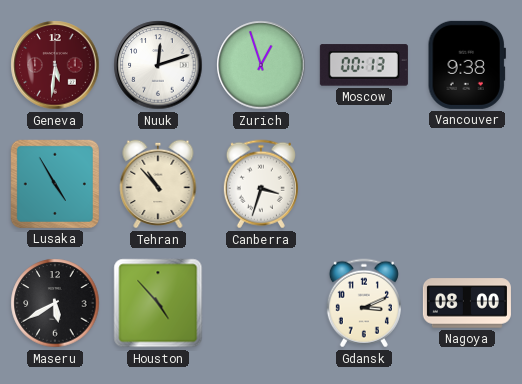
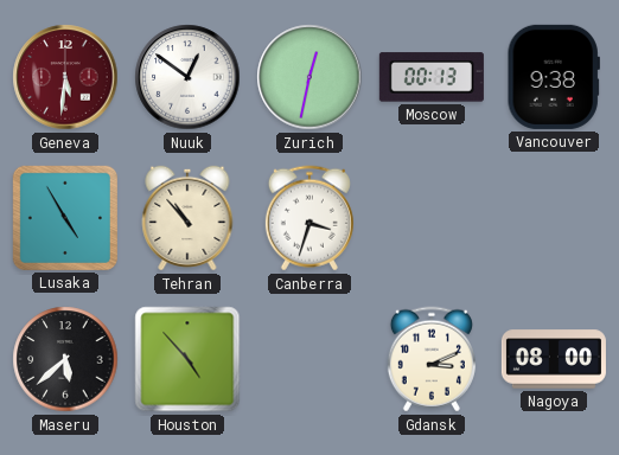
Nuuk: 12:12 -> 12:51 (187, 77)
Zurich: 12:57 -> 12:32 (309, 77)
Maseru: 5:40 -> 5:38 (65, 359)
